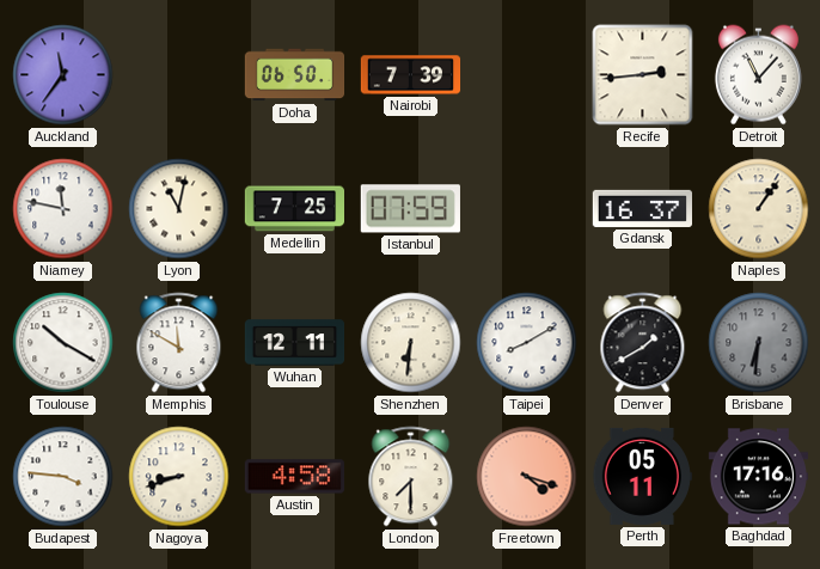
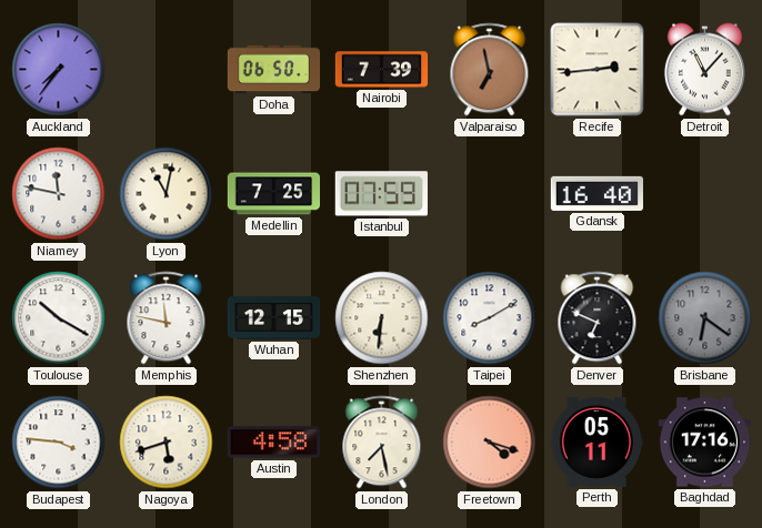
Auckland: 11:36 -> 7:36 (59, 70)
Valparaiso: none -> 6:58 (490, 70)
Gdansk: 16:37 -> 16:40 (596, 193)
Naples: 1:06 -> none (759, 209)
Memphis: 11:50 -> 11:47 (167, 318)
Wuhan: 12:11 -> 12:15 (274, 318)
Denver: 1:40 -> 6:49 (598, 318)
Brisbane: 6:31 -> 6:21 (705, 318)
Nagoya: 8:42 -> 5:42 (167, 443)
London: 7:30 -> 7:28 (382, 443)
